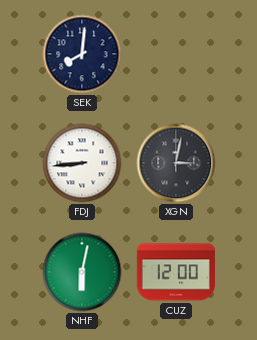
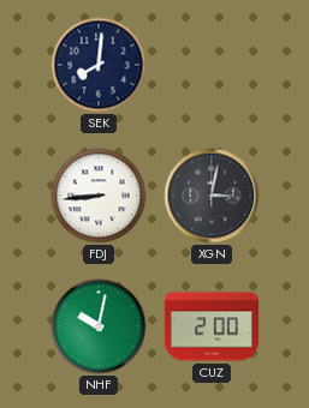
NHF: 6:02 -> 10:02 (99, 326)
CUZ: 12:00 -> 2:00 (212, 326)
